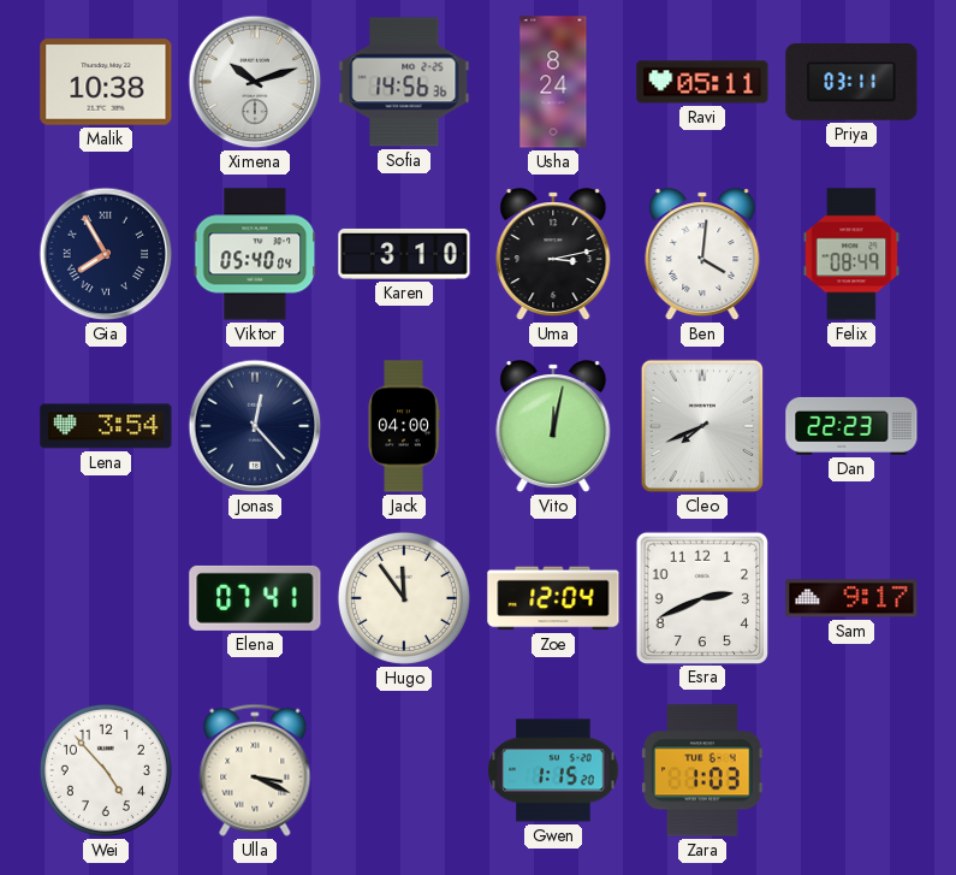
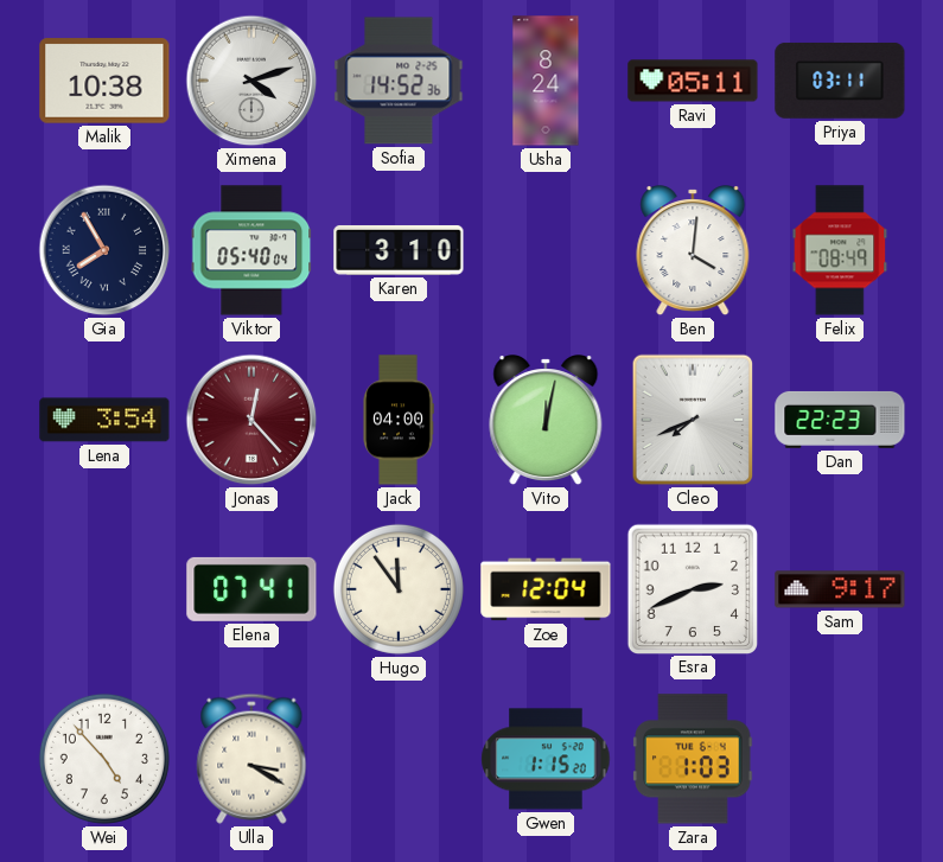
Ximena: 10:12 -> 4:12 (251, 81)
Sofia: 14:56 -> 14:52 (399, 81)
Uma: 3:13 -> none (553, 255)
Jonas dial: navy -> burgundy (251, 420)
Ulla: 3:19 -> 3:20 (251, 759)
